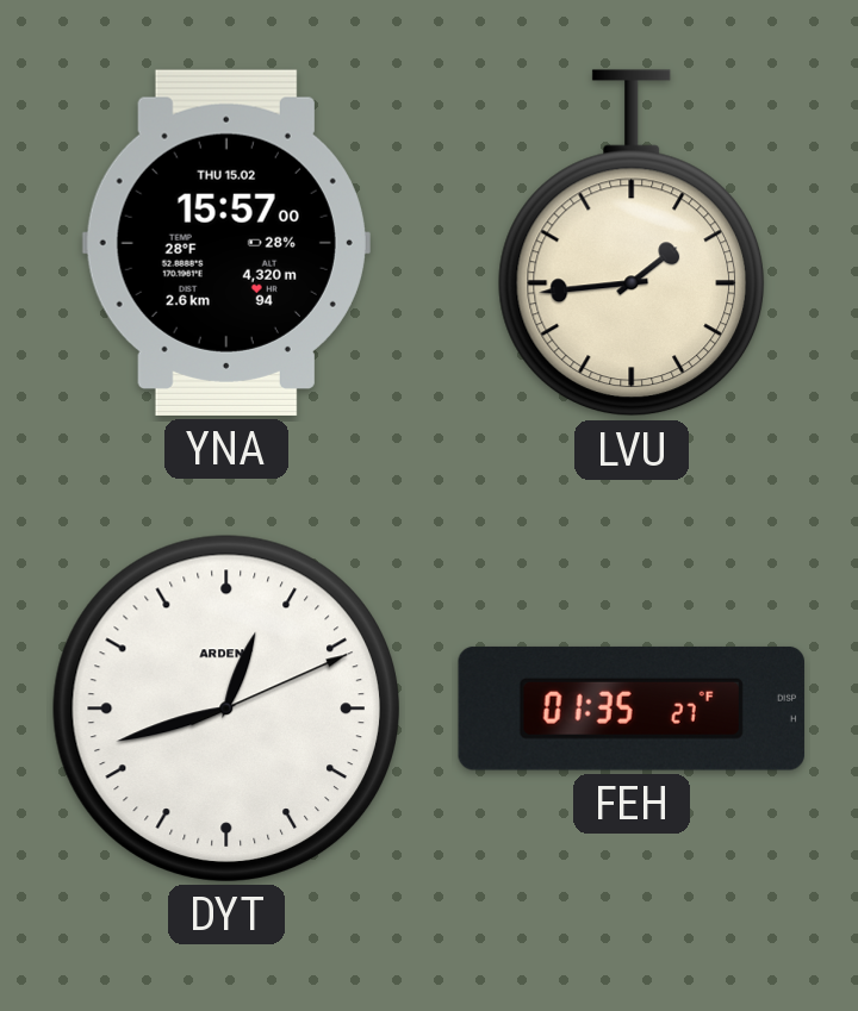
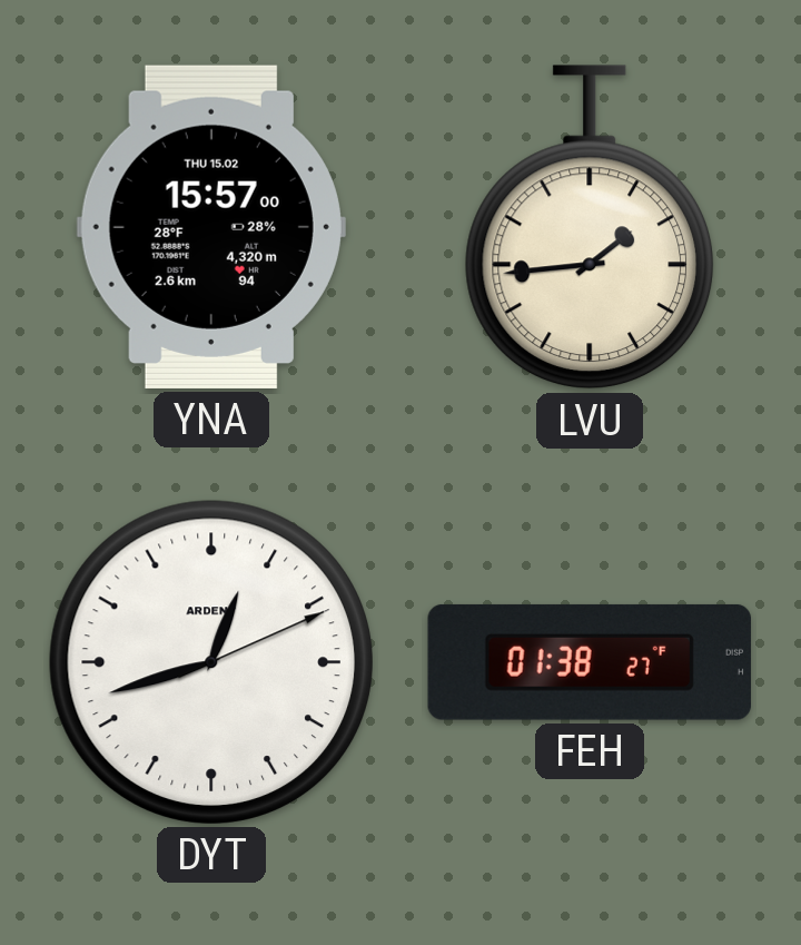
FEH: 01:35 -> 01:38 (590, 662)
